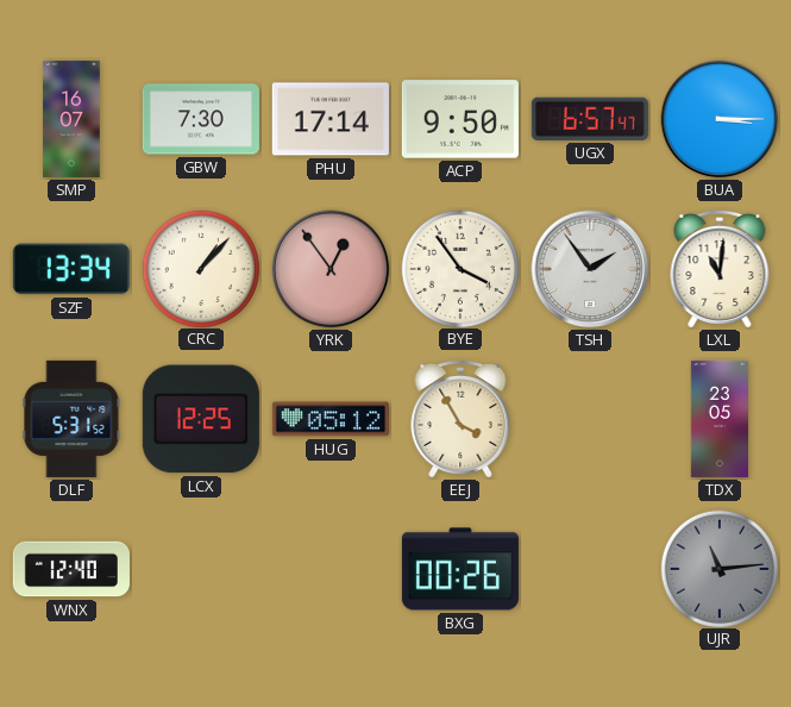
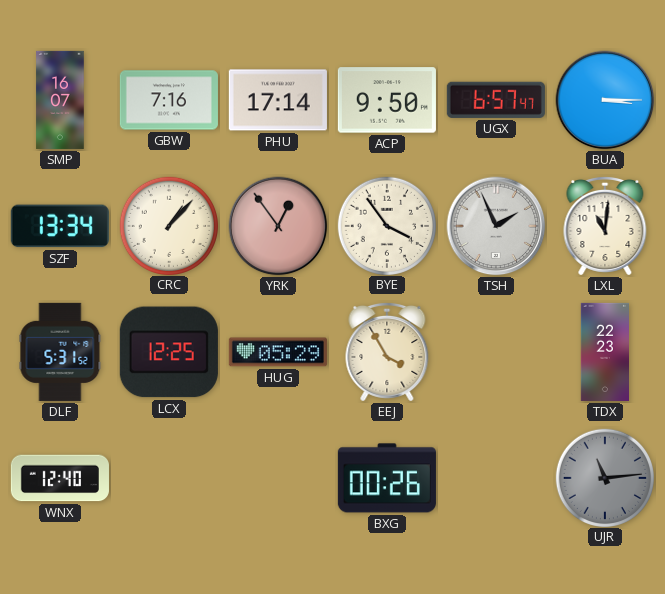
GBW: 7:30 -> 7:16 (169, 100)
TSH: 1:54 -> 1:56 (496, 226)
HUG: 05:12 -> 05:29 (278, 352)
TDX: 23:05 -> 22:23 (604, 352)
